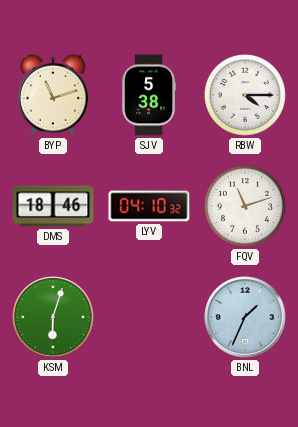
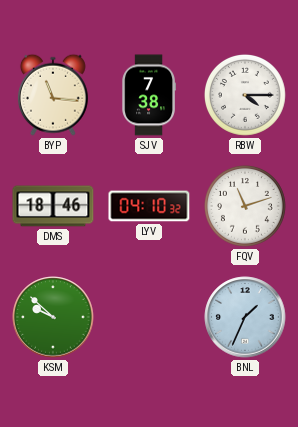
BYP: 11:12 -> 11:16 (53, 95)
SJV: 5:38 -> 7:38 (148, 95)
KSM: 6:03 -> 9:52 (53, 317)
